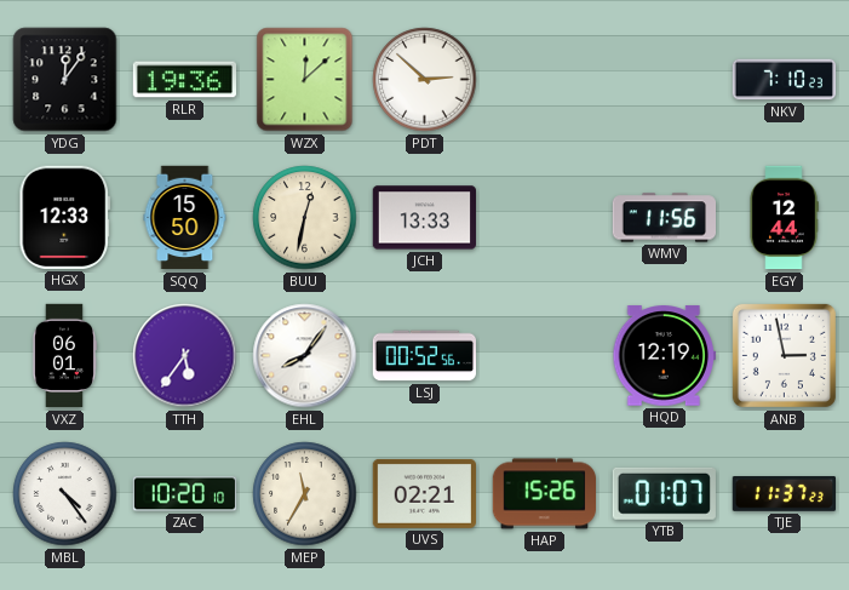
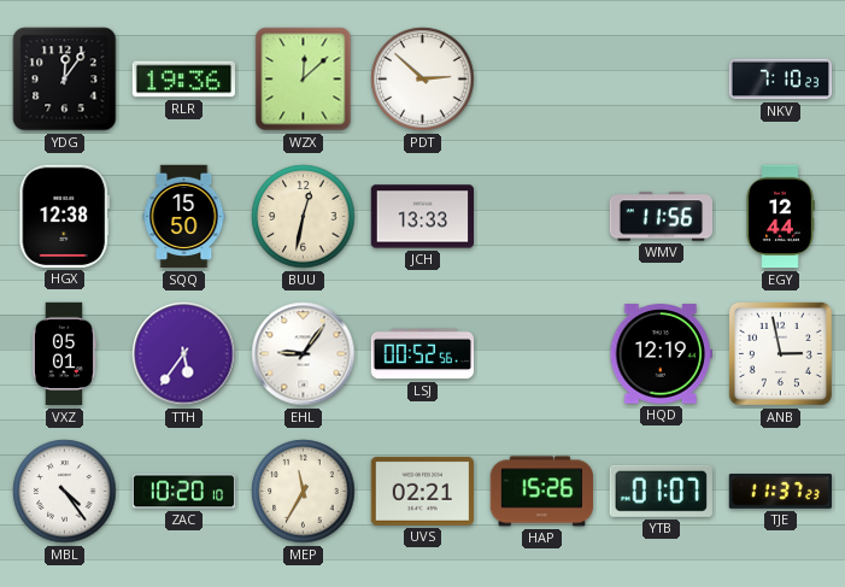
HGX: 12:33 -> 12:38 (64, 216)
VXZ: 06:01 -> 05:01 (64, 354)
EHL: 8:06 -> 9:06 (304, 354)
